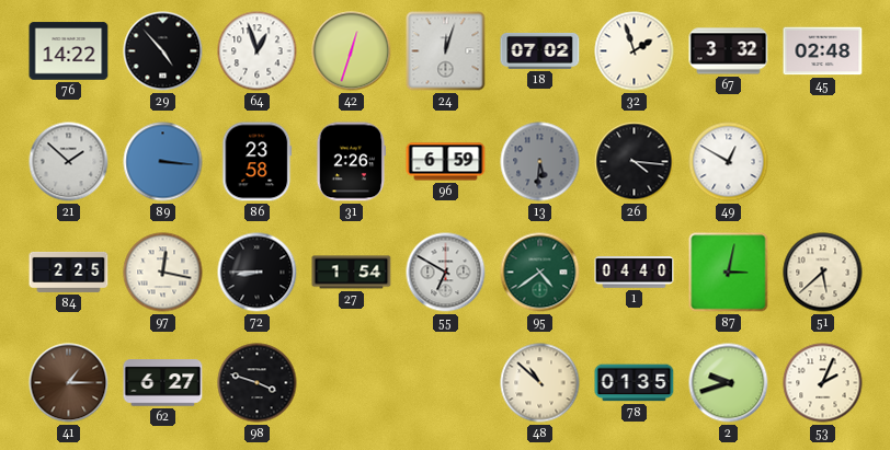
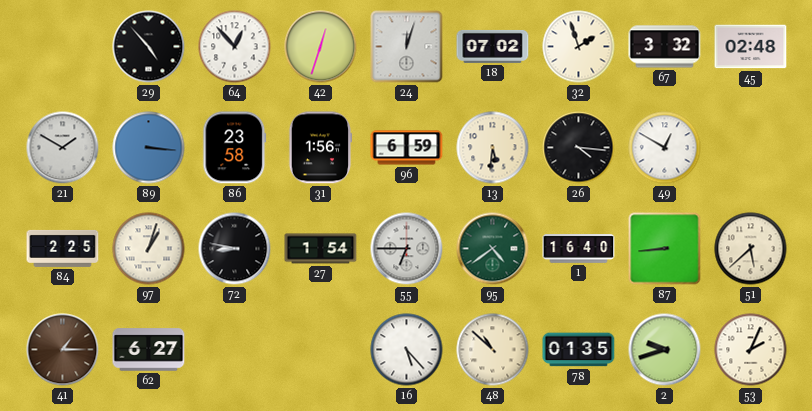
76: 14:22 -> none (69, 51)
64: 12:57 -> 12:53 (235, 47)
21: 1:52 -> 1:50 (63, 148)
31: 2:26 -> 1:56 (320, 148)
13 dial: grey -> cream (493, 148)
97: 12:17 -> 1:03 (149, 249)
72: 8:45 -> 8:47 (235, 249)
55: 6:50 -> 6:45 (407, 249)
1: 04:40 -> 16:40 (579, 249)
87: 3:02 -> 8:44 (665, 249)
98: 3:48 -> none (258, 383)
16: none -> 5:23 (407, 350)
